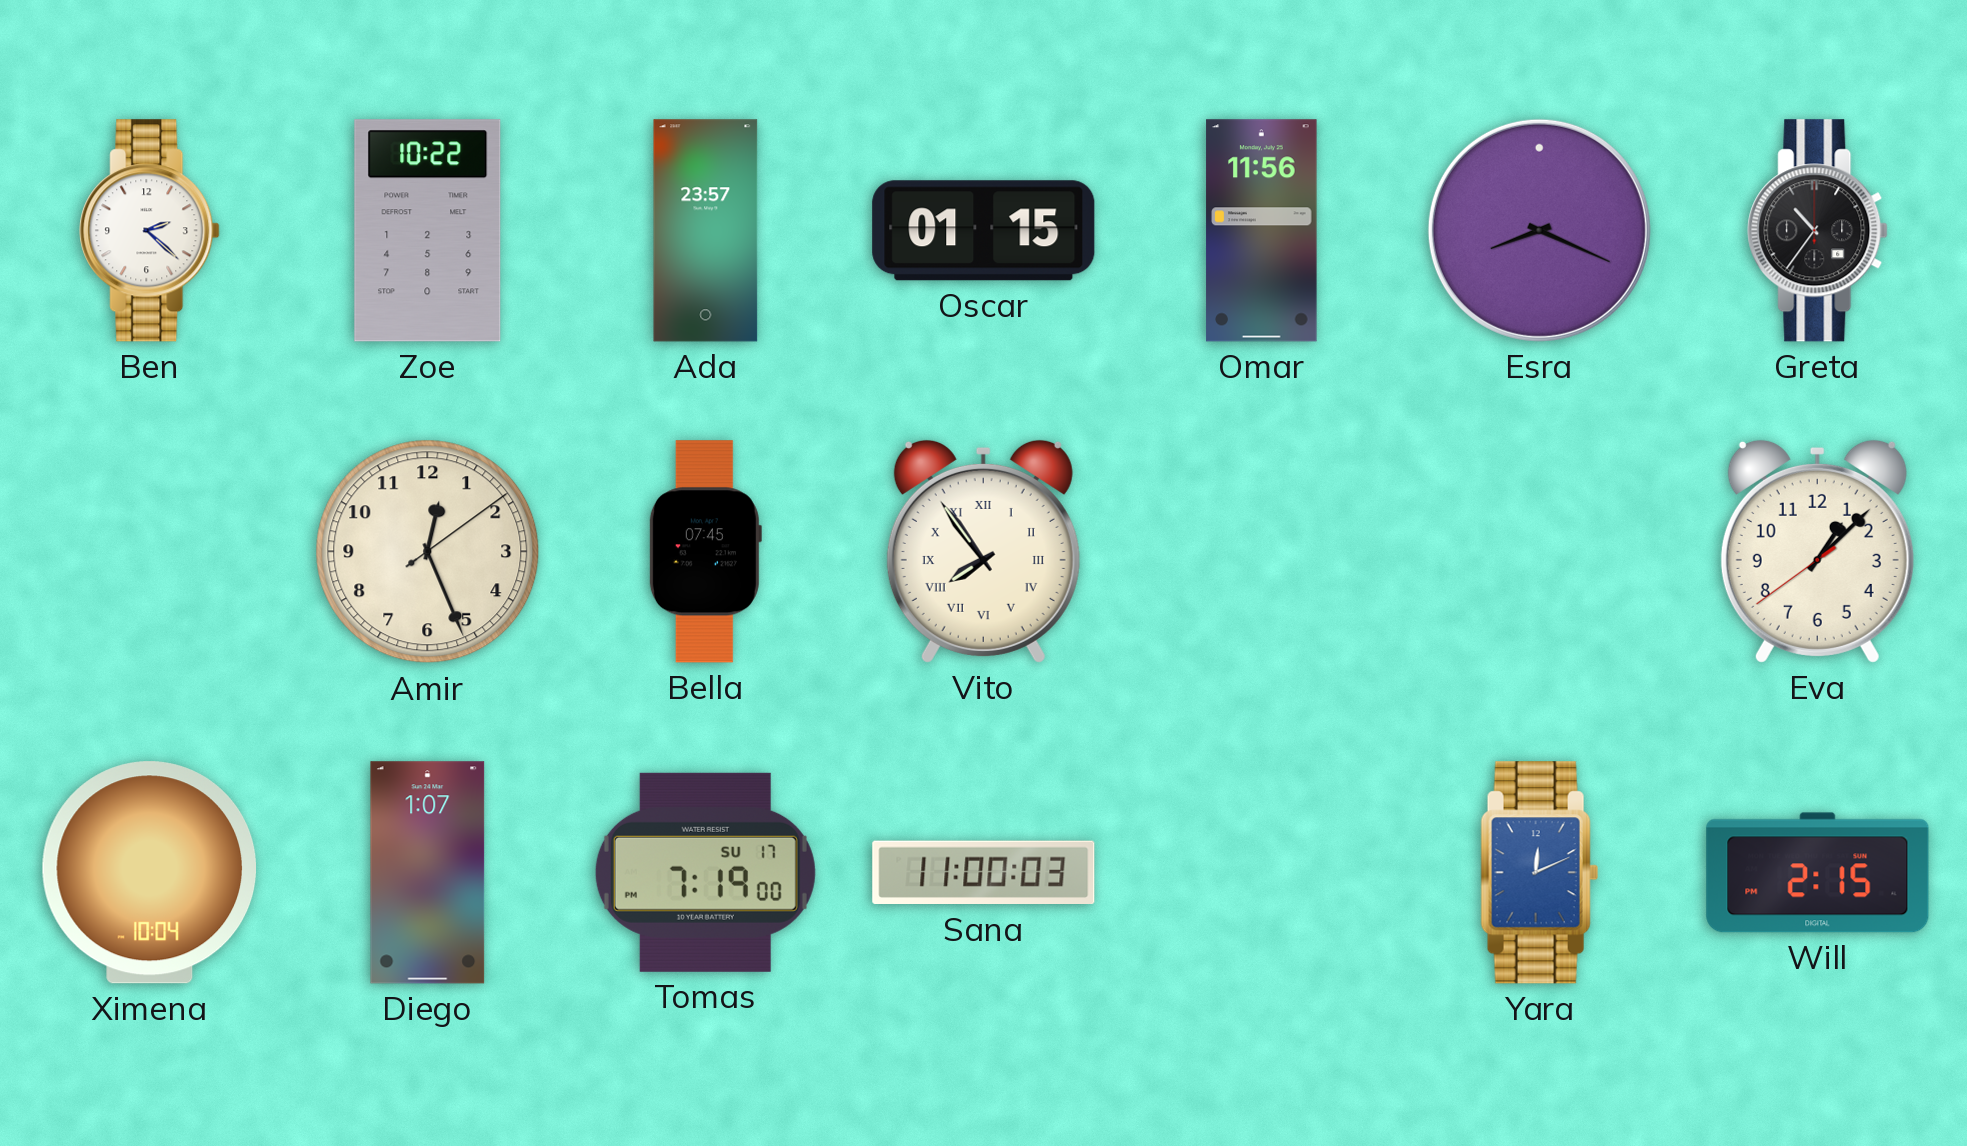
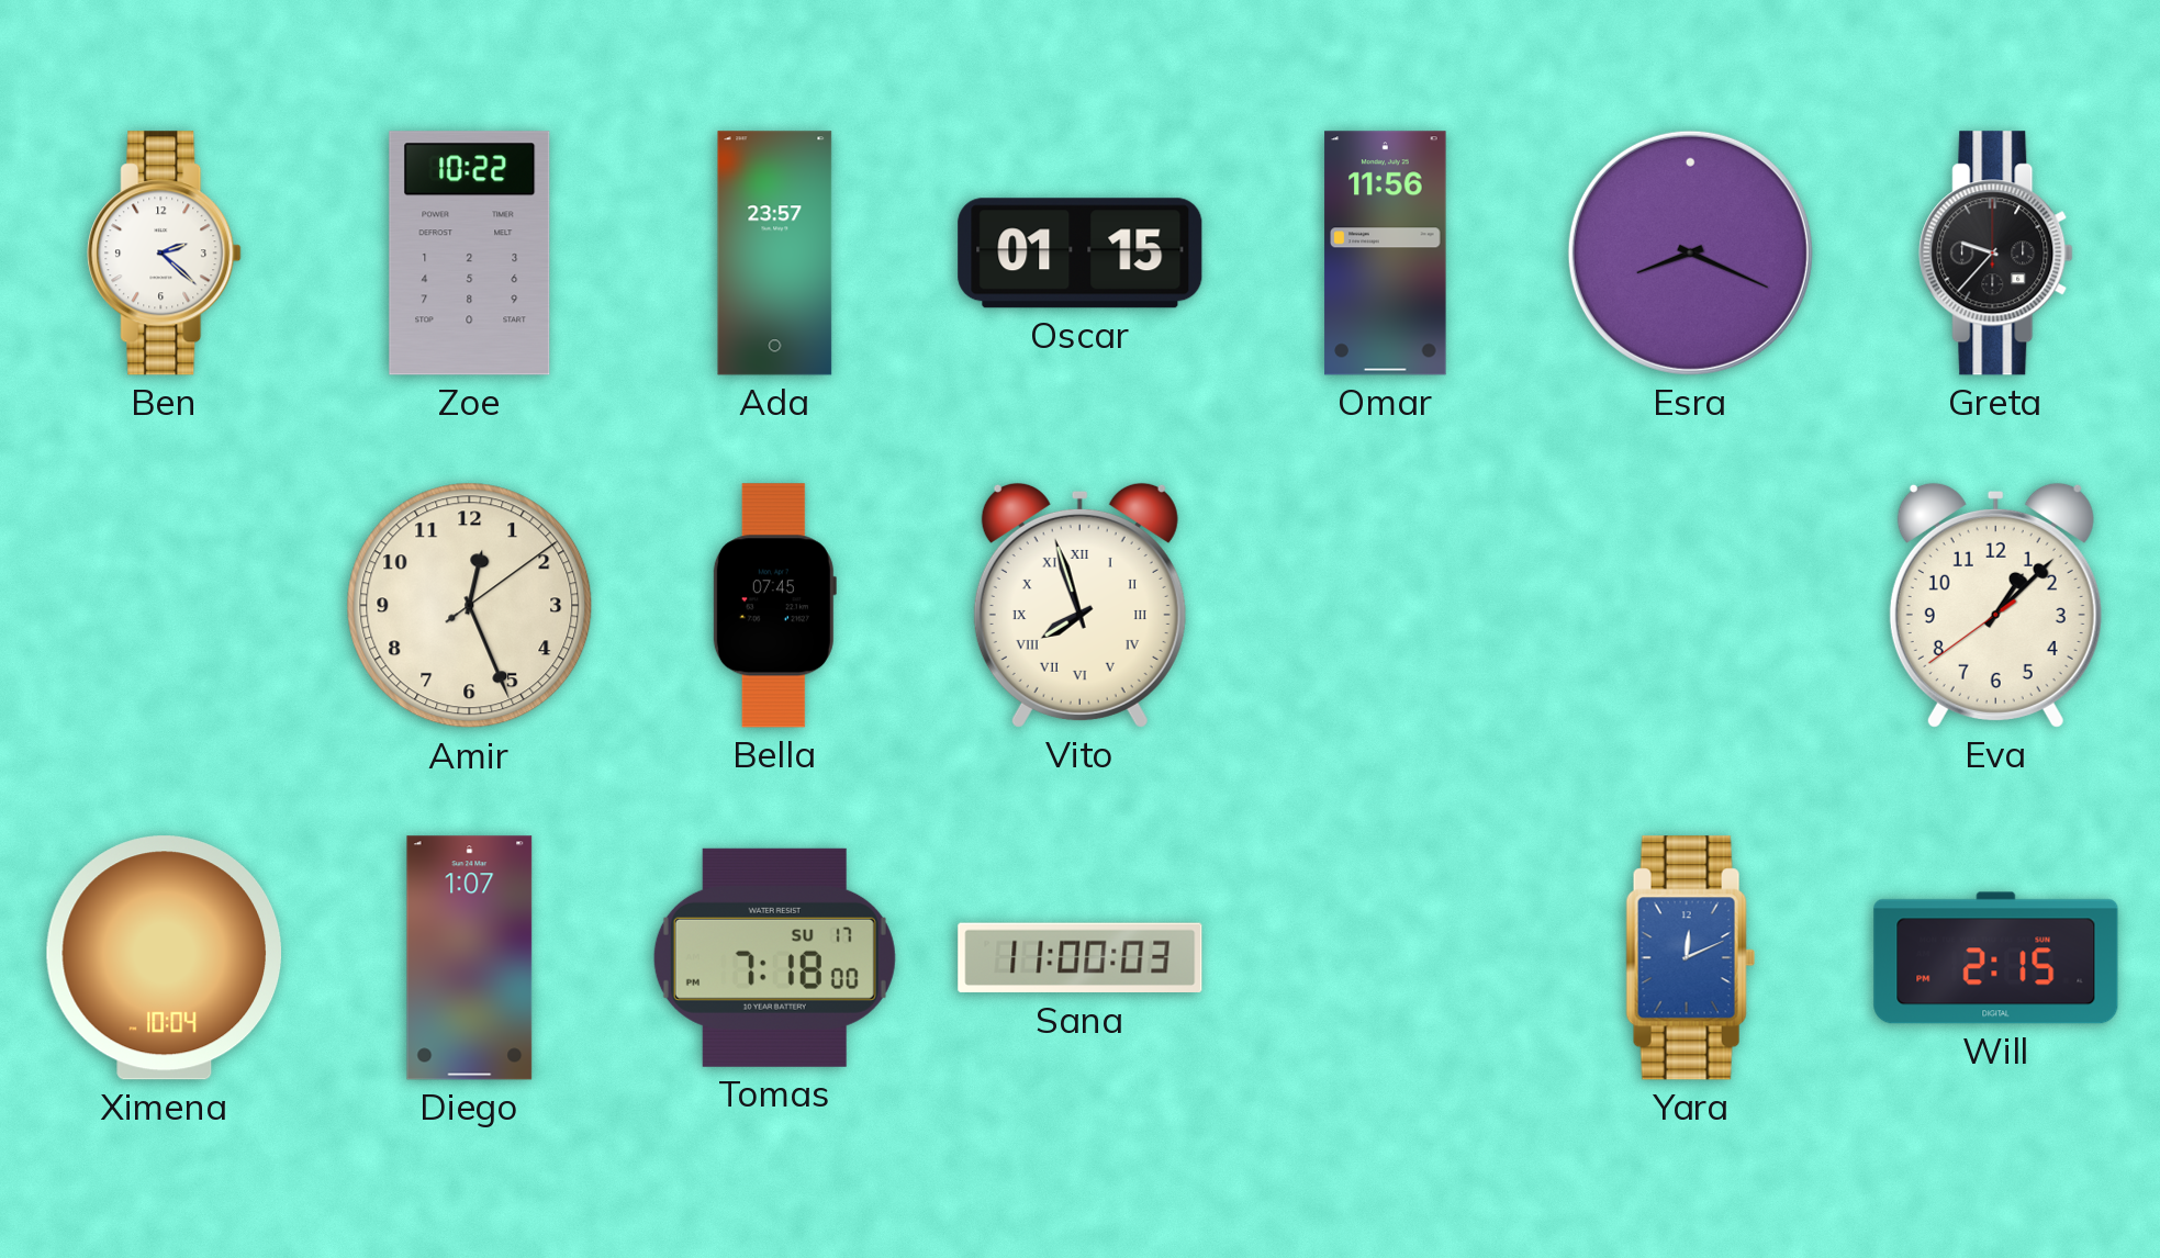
Greta: 10:36 -> 9:37 (1996, 254)
Vito: 7:54 -> 7:57 (1079, 605)
Tomas: 7:19 -> 7:18 (774, 957)
